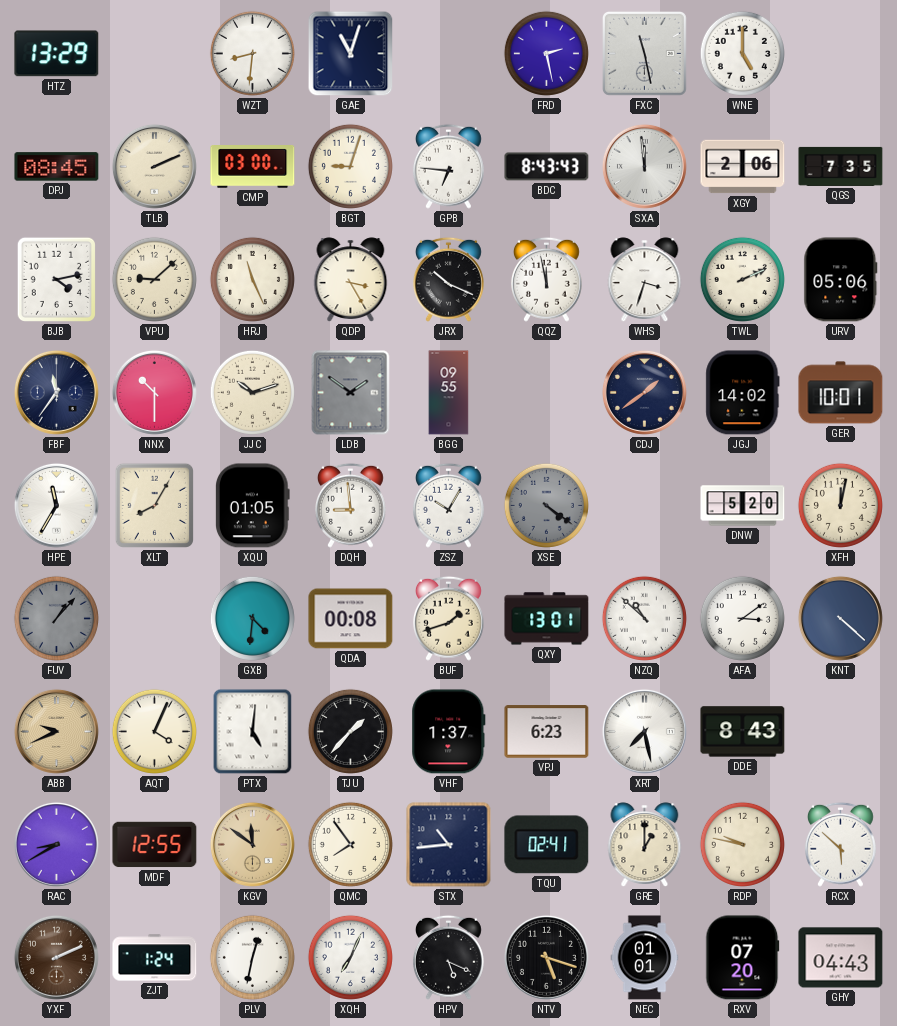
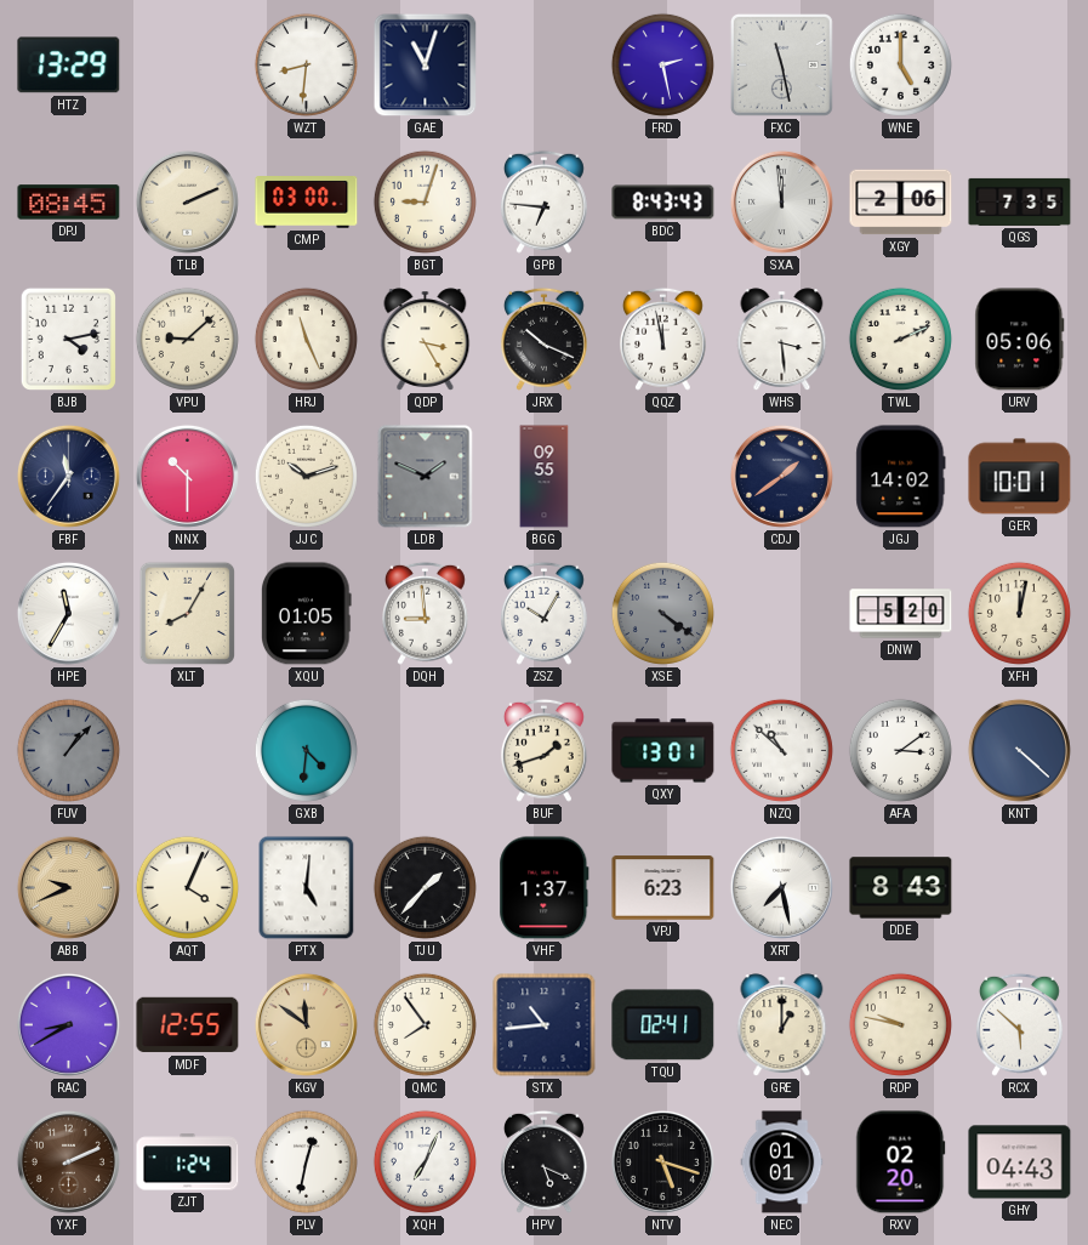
WHS: 3:33 -> 3:29 (782, 340)
LDB: 1:51 -> 1:49 (426, 477)
QDA: 00:08 -> none (351, 619)
RXV: 07:20 -> 02:20 (901, 1162)
